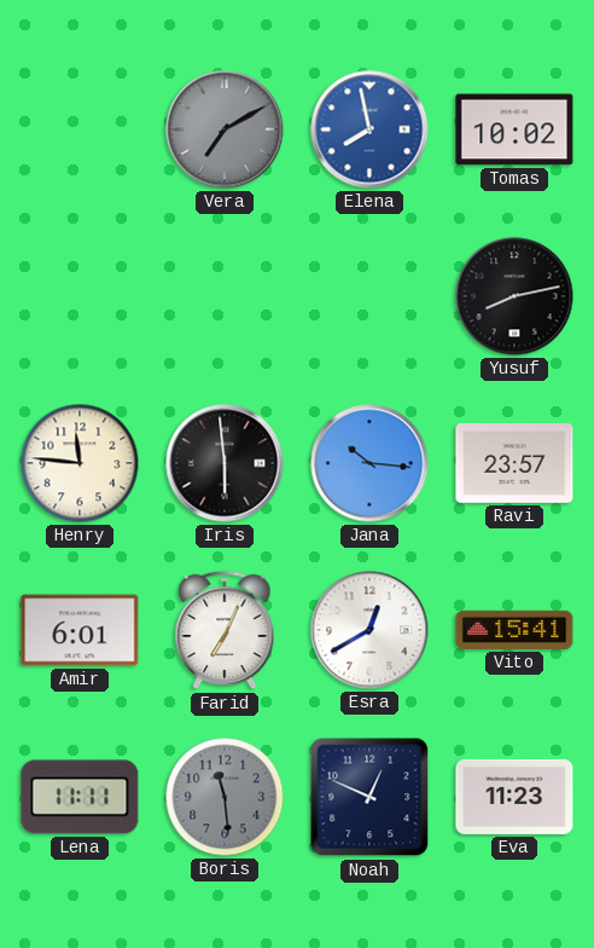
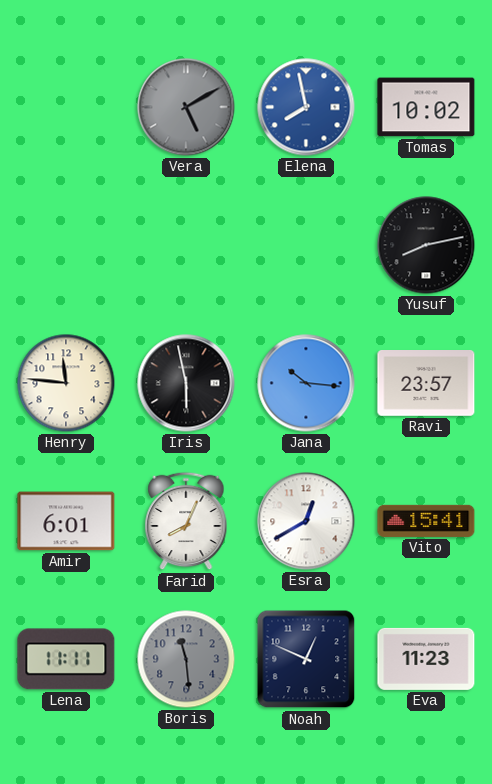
Vera: 7:10 -> 5:10 (186, 107)
Iris: 5:59 -> 5:58 (186, 383)
Farid: 7:04 -> 8:04 (186, 521)
